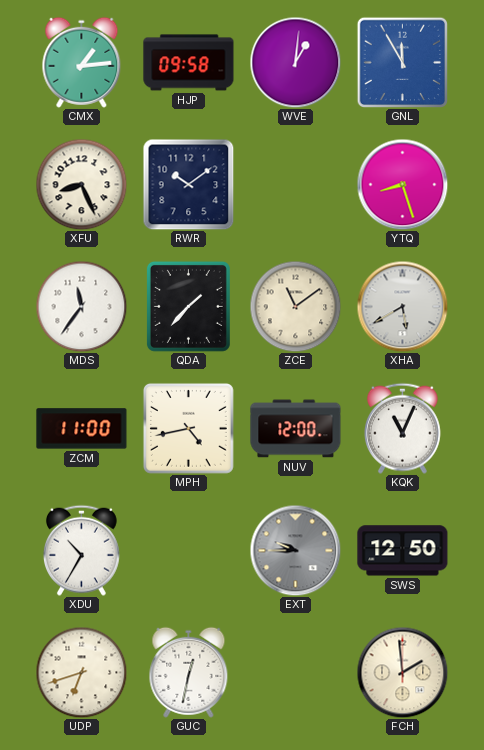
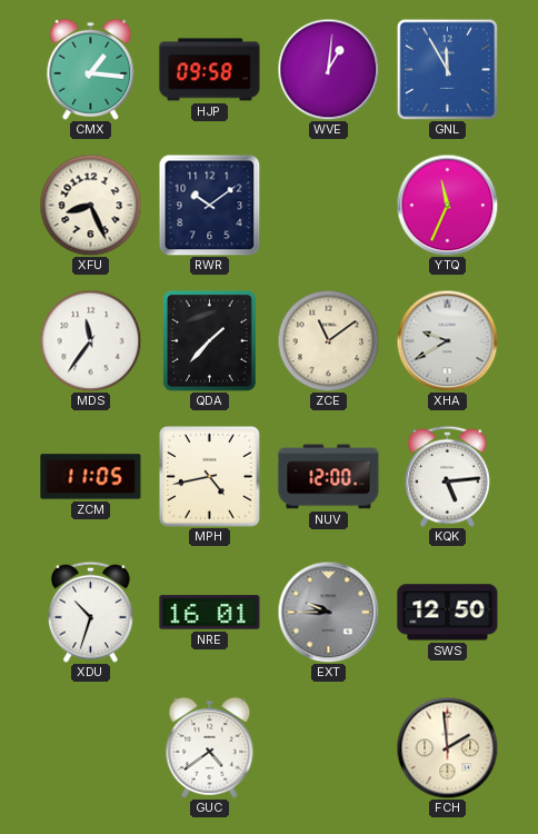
CMX: 1:14 -> 1:16 (91, 69)
YTQ: 8:27 -> 11:34 (447, 205)
XHA: 5:40 -> 9:40 (447, 340)
ZCM: 11:00 -> 11:05 (91, 477)
KQK: 11:04 -> 5:14 (447, 476)
XDU: 10:35 -> 10:33 (90, 612)
NRE: none -> 16:01 (210, 613)
UDP: 6:42 -> none (81, 672)
GUC: 12:32 -> 4:39 (210, 747)
